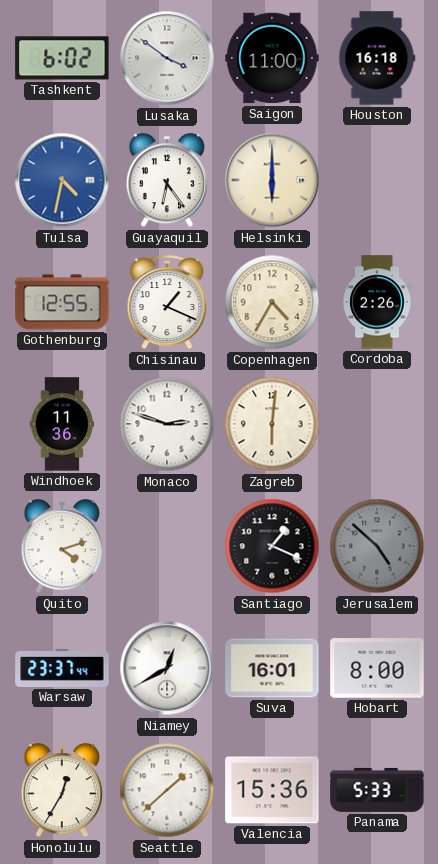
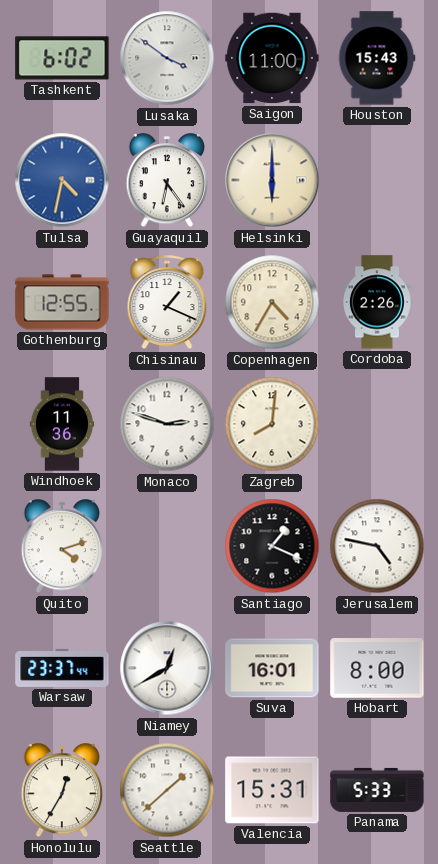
Houston: 16:18 -> 15:43 (377, 58)
Zagreb: 6:01 -> 8:01 (272, 424)
Jerusalem: 4:52 -> 4:47 (377, 546)
Jerusalem dial: grey -> white (377, 546)
Valencia: 15:36 -> 15:31 (272, 790)
